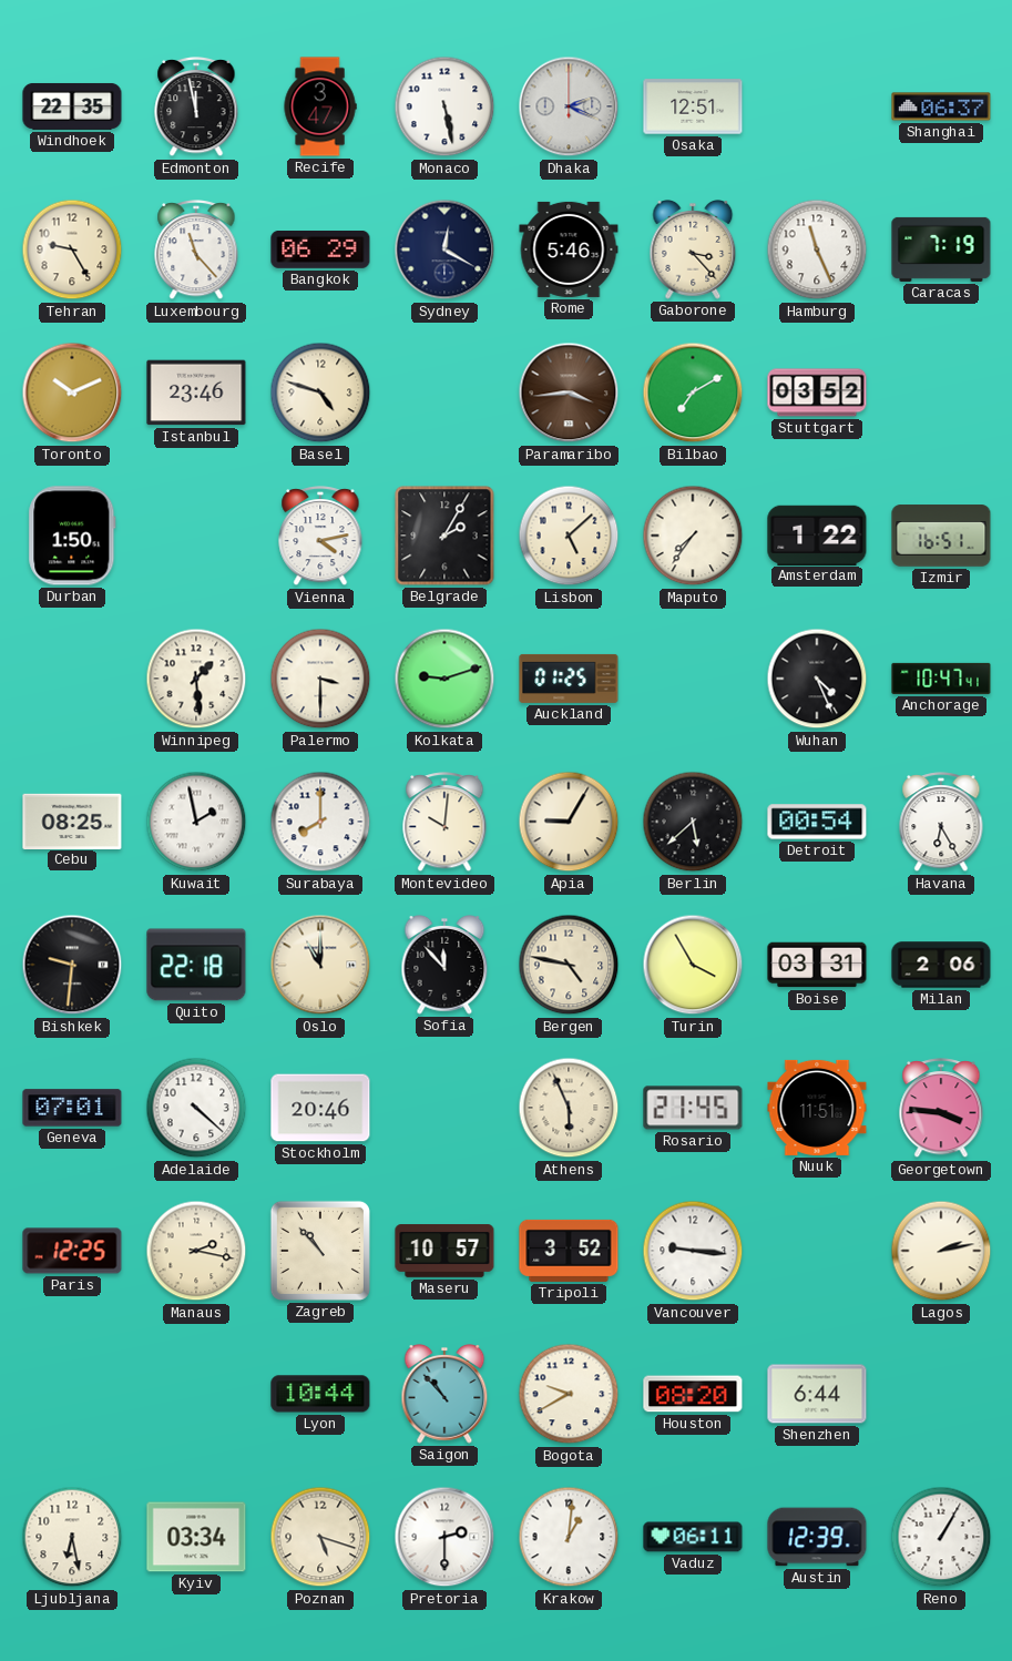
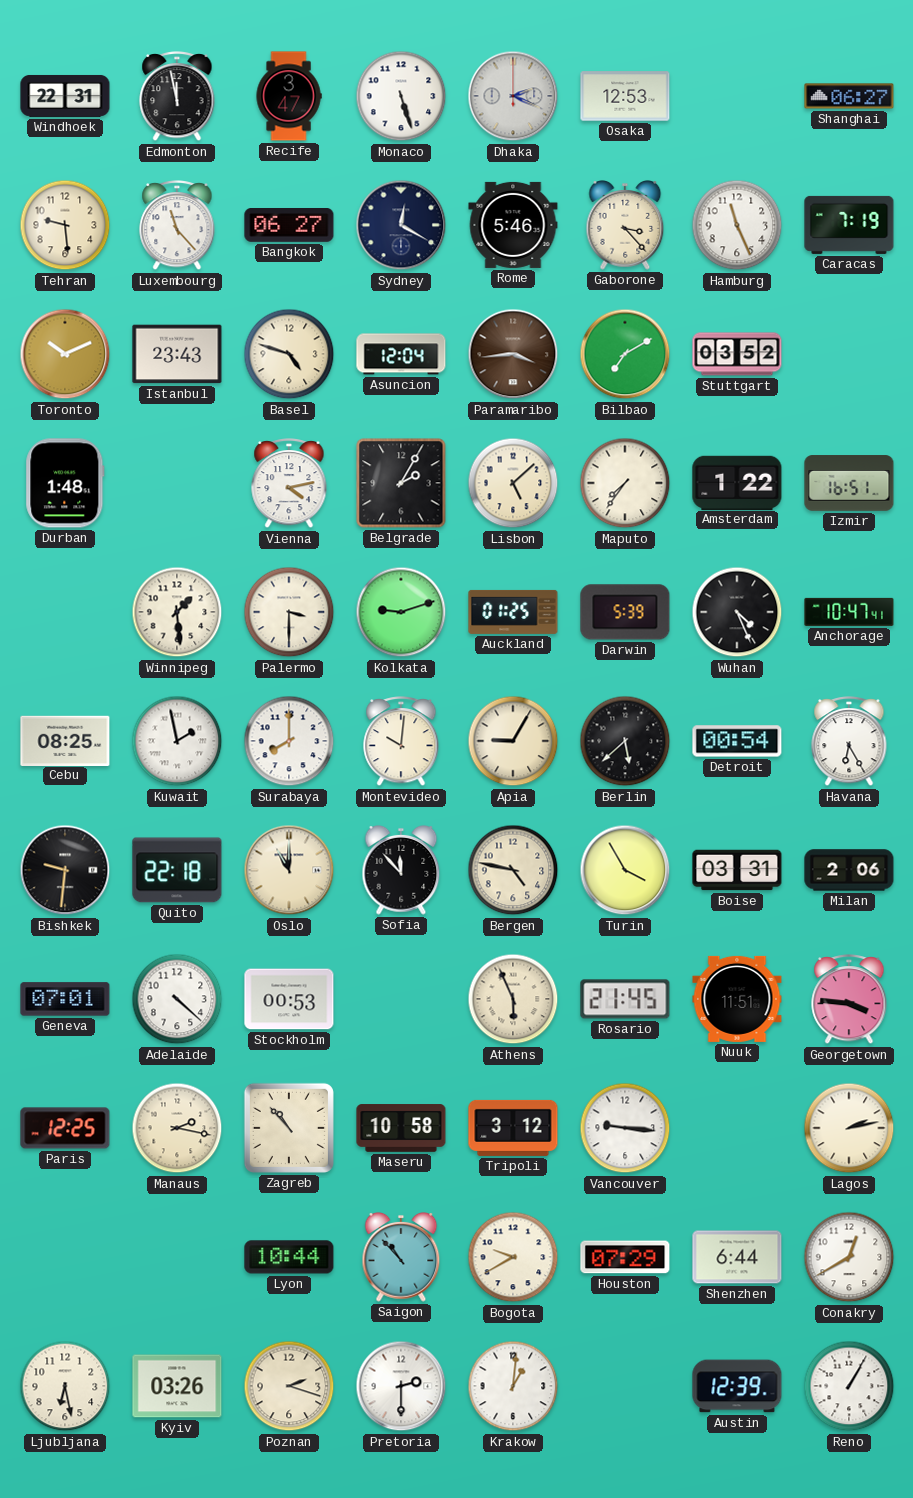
Windhoek: 22:35 -> 22:31 (65, 96)
Monaco: 5:28 -> 5:27 (401, 96)
Osaka: 12:51 -> 12:53 (625, 96)
Shanghai: 06:37 -> 06:27 (849, 96)
Tehran: 9:25 -> 9:29 (65, 225)
Bangkok: 06:29 -> 06:27 (289, 226)
Istanbul: 23:46 -> 23:43 (177, 354)
Asuncion: none -> 12:04 (401, 354)
Durban: 1:50 -> 1:48 (65, 483)
Darwin: none -> 5:39 (625, 612)
Stockholm: 20:46 -> 00:53 (289, 999)
Maseru: 10:57 -> 10:58 (401, 1128)
Tripoli: 3:52 -> 3:12 (513, 1128)
Houston: 08:20 -> 07:29 (625, 1257)
Conakry: none -> 12:40 (849, 1257)
Kyiv: 03:34 -> 03:26 (177, 1386)
Poznan: 5:18 -> 2:18 (289, 1386)
Vaduz: 06:11 -> none (693, 1537)
